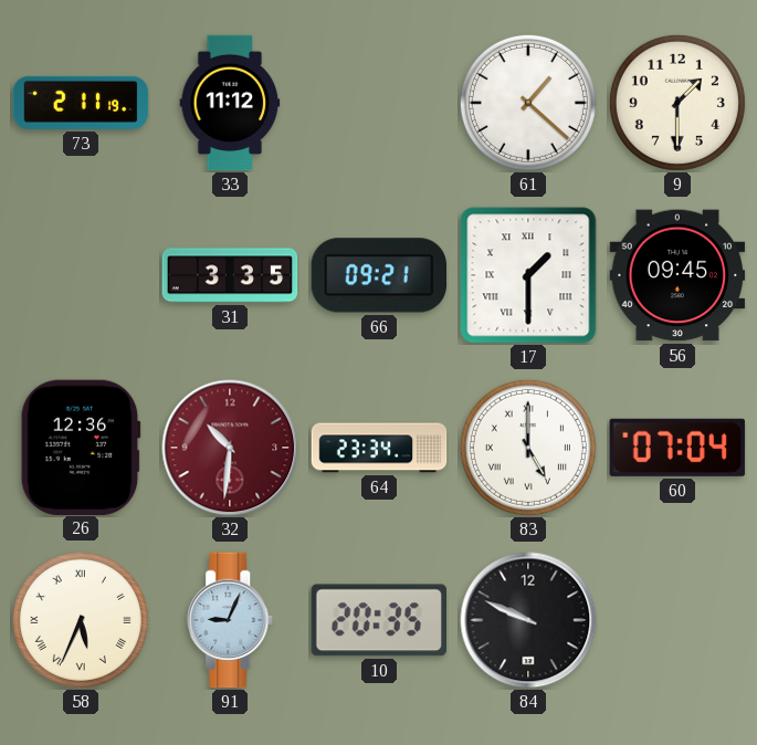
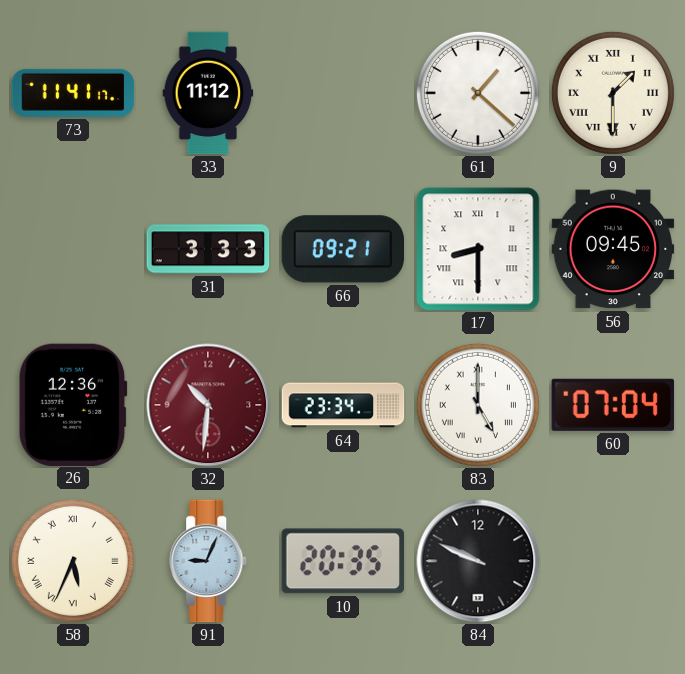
73: 2:11 -> 11:41 (73, 93)
9 numerals: Arabic -> Roman (613, 93)
31: 3:35 -> 3:33 (208, 249)
17: 1:30 -> 8:30 (478, 249)
